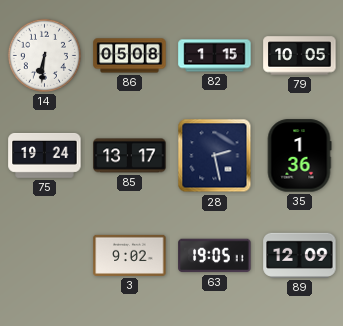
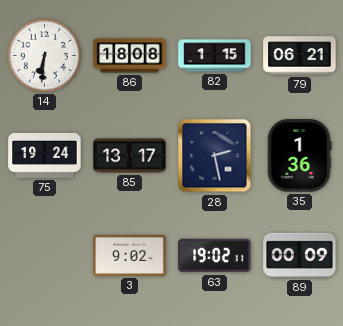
86: 05:08 -> 18:08 (130, 56)
79: 10:05 -> 06:21 (300, 56)
63: 19:05 -> 19:02 (215, 256)
89: 12:09 -> 00:09 (300, 255)
